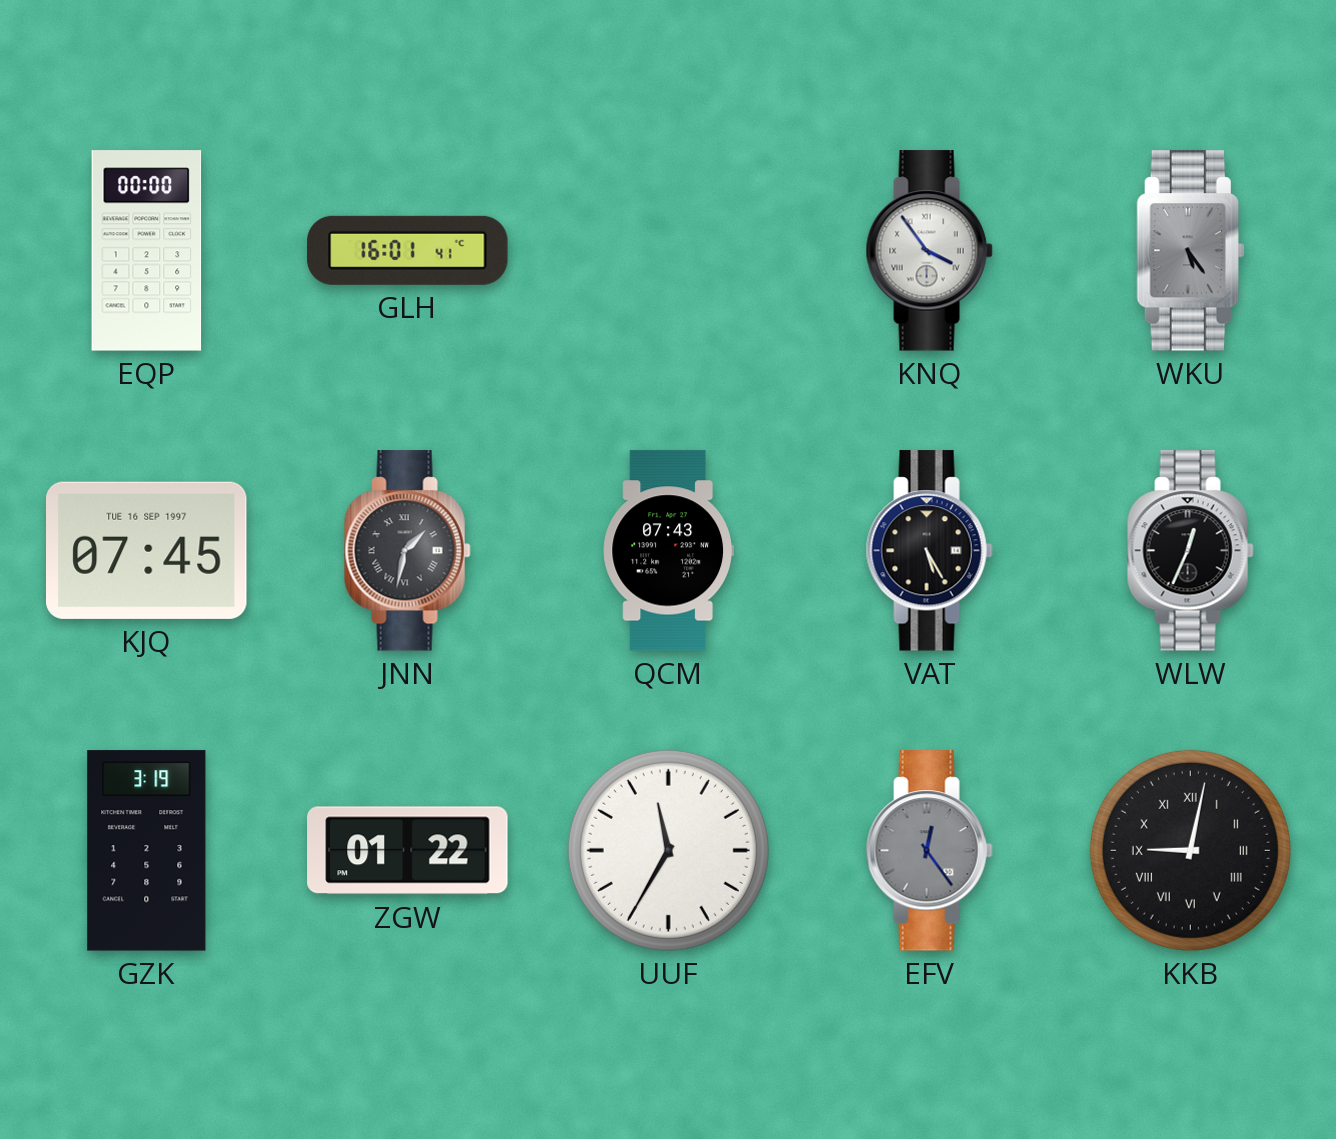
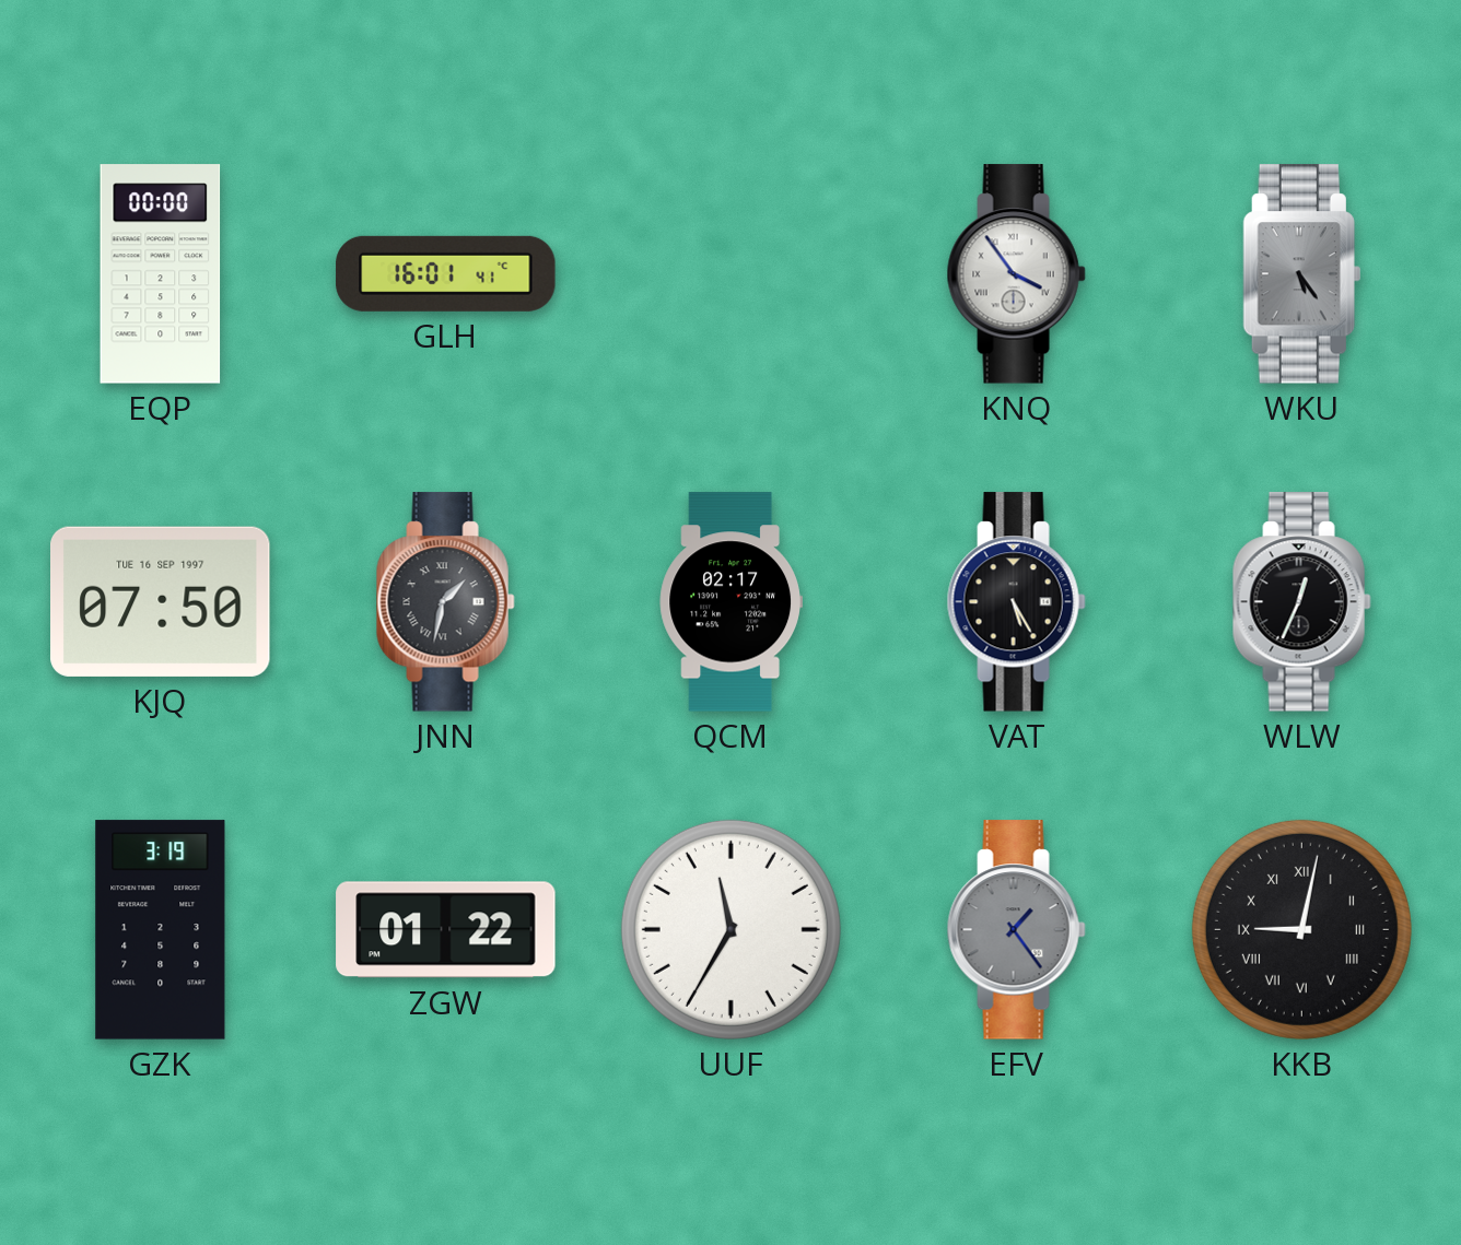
KJQ: 07:45 -> 07:50 (161, 601)
QCM: 07:43 -> 02:17 (730, 602)
EFV: 12:24 -> 1:24 (1016, 930)
